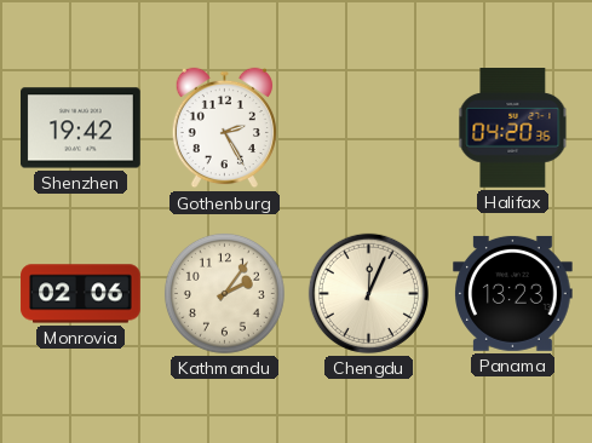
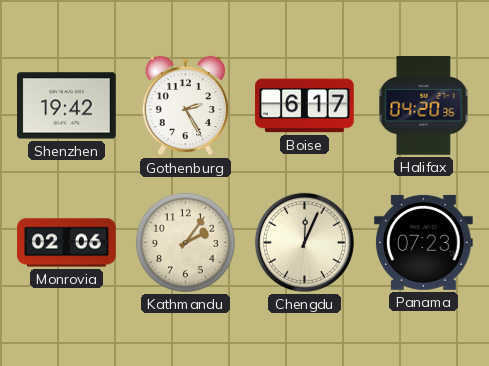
Boise: none -> 6:17 (305, 106)
Panama: 13:23 -> 07:23 (424, 242)
